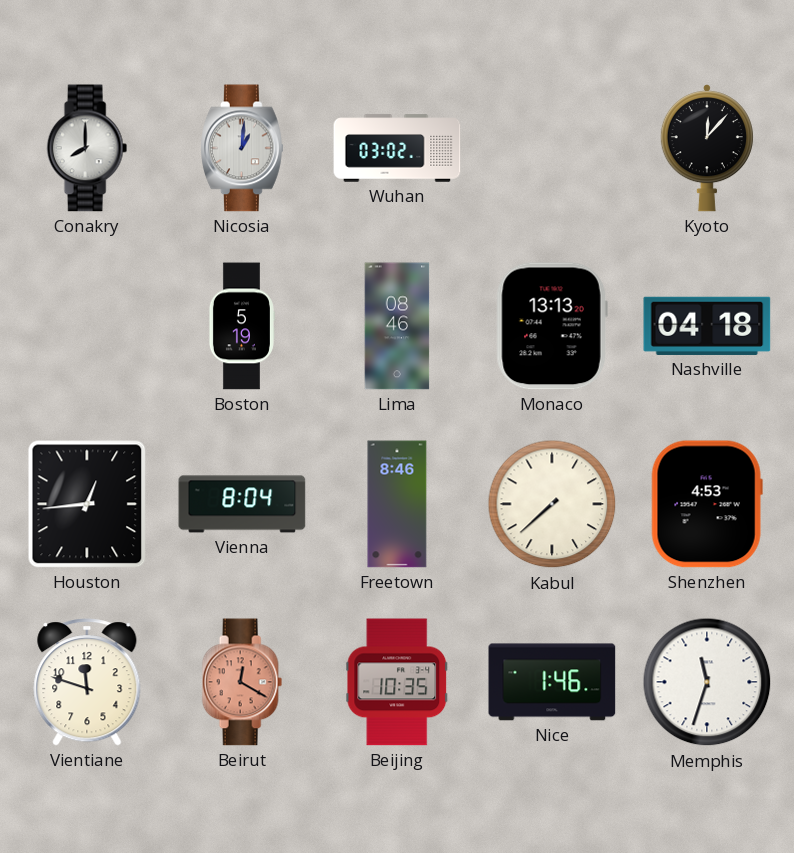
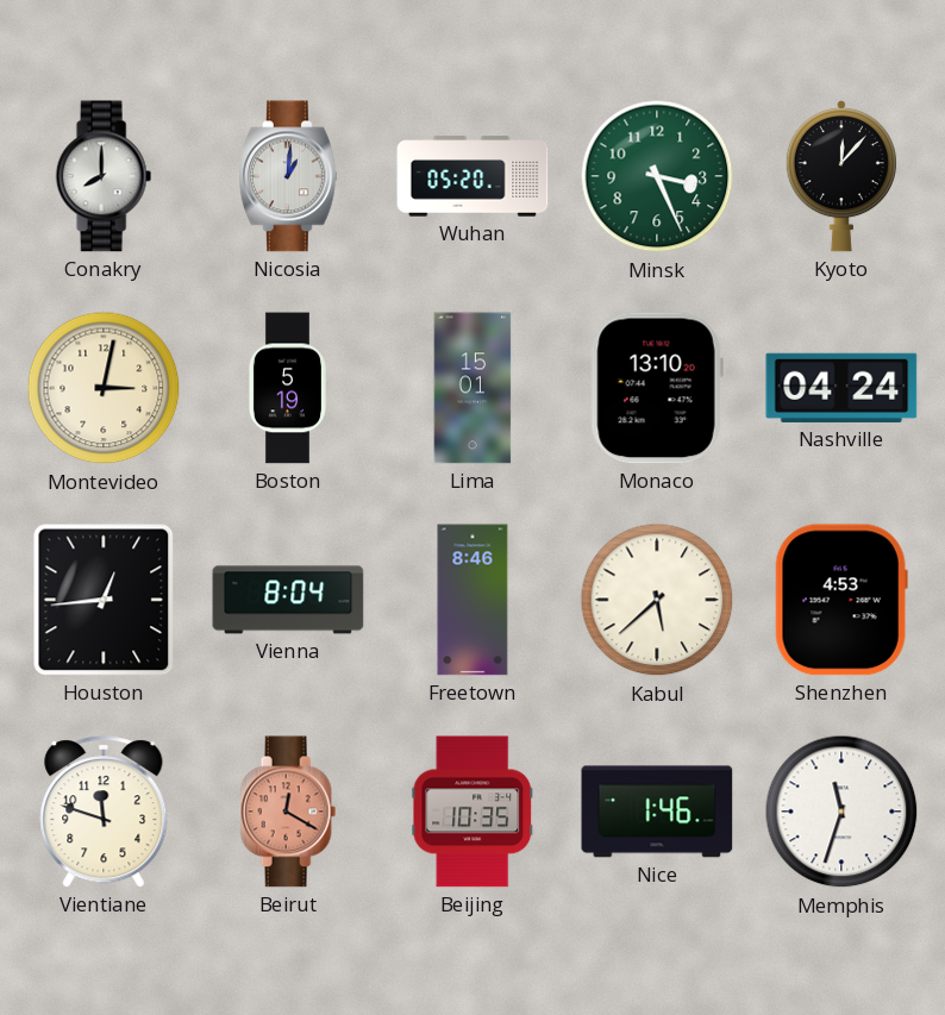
Wuhan: 03:02 -> 05:20 (472, 176)
Minsk: none -> 3:26 (657, 176)
Montevideo: none -> 3:02 (104, 388)
Lima: 08:46 -> 15:01 (472, 388)
Monaco: 13:13 -> 13:10 (657, 388)
Nashville: 04:18 -> 04:24 (841, 388)
Kabul: 7:38 -> 5:38 (657, 600)
